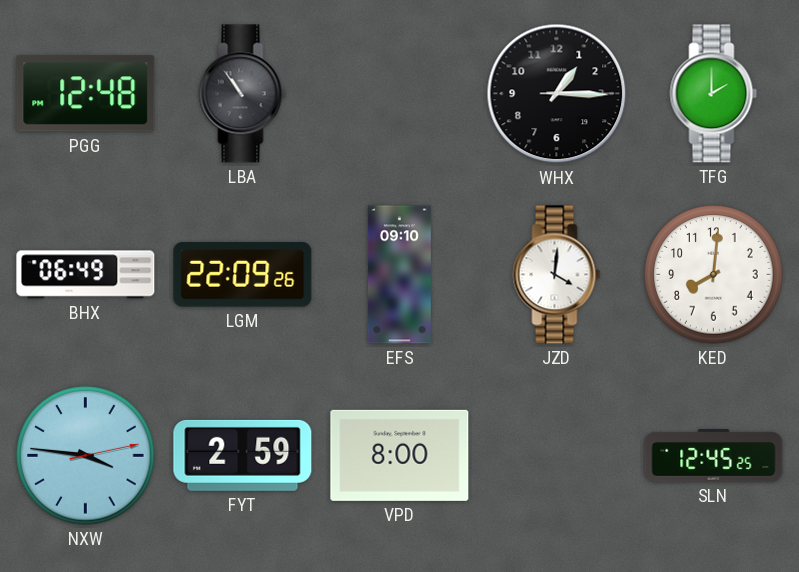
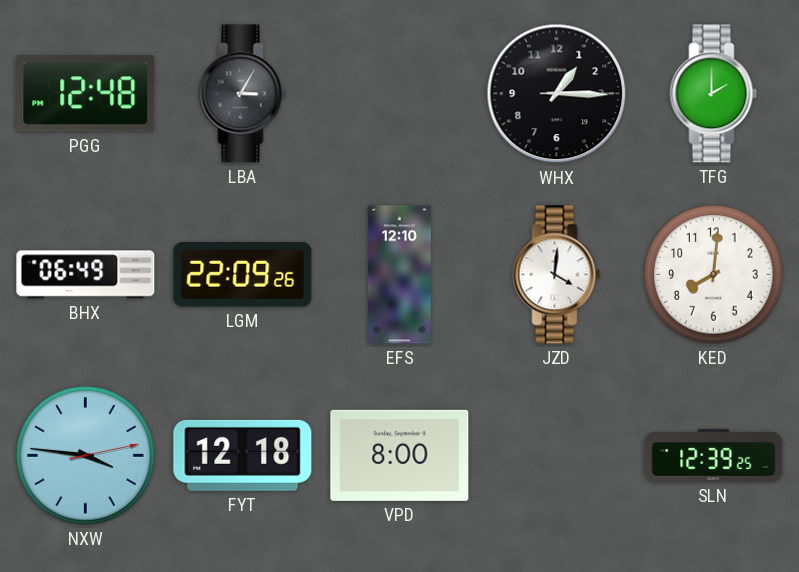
LBA: 10:54 -> 3:05 (243, 94)
EFS: 09:10 -> 12:10 (399, 275)
FYT: 2:59 -> 12:18 (243, 455)
SLN: 12:45 -> 12:39 (714, 456)
